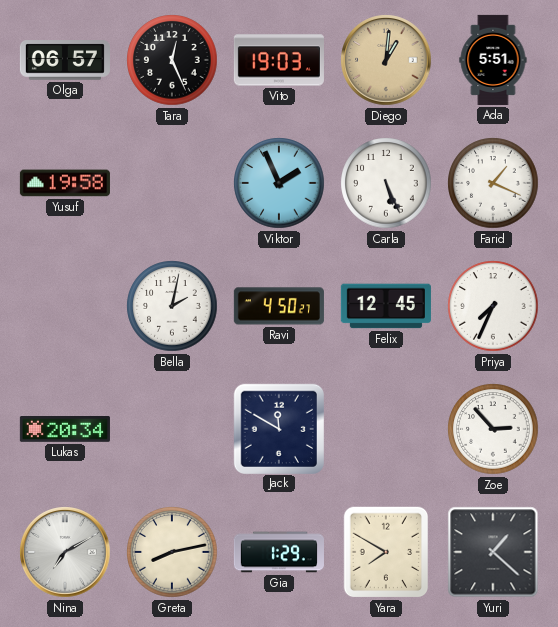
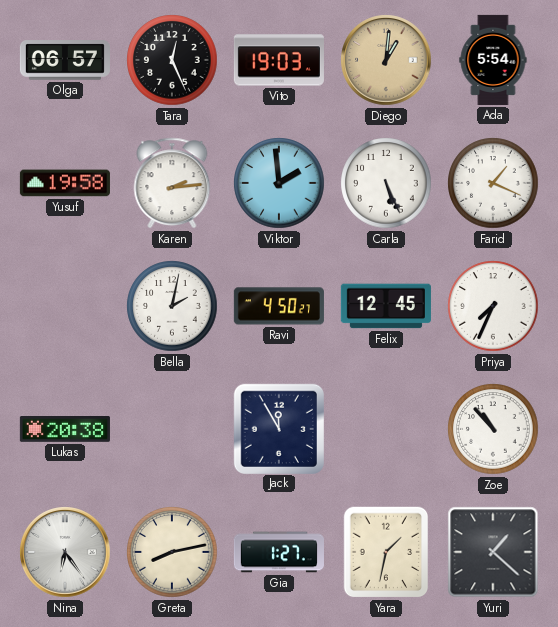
Ada: 5:51 -> 5:54 (493, 60)
Karen: none -> 2:14 (172, 183)
Viktor: 1:56 -> 1:59 (279, 183)
Lukas: 20:34 -> 20:38 (65, 430)
Jack: 11:50 -> 11:55 (278, 428)
Zoe: 2:53 -> 10:53 (493, 429)
Nina: 7:10 -> 6:24 (65, 552)
Gia: 1:29 -> 1:27 (279, 552)
Yara: 7:50 -> 1:32 (386, 552)
